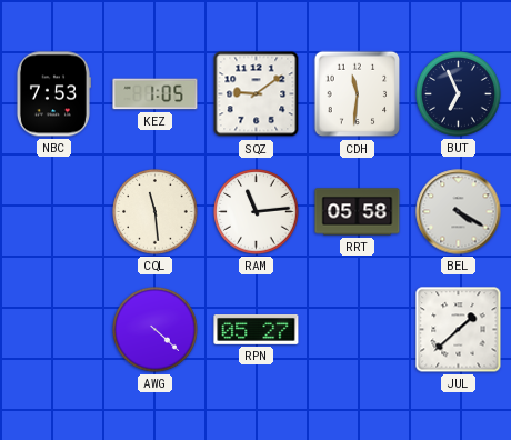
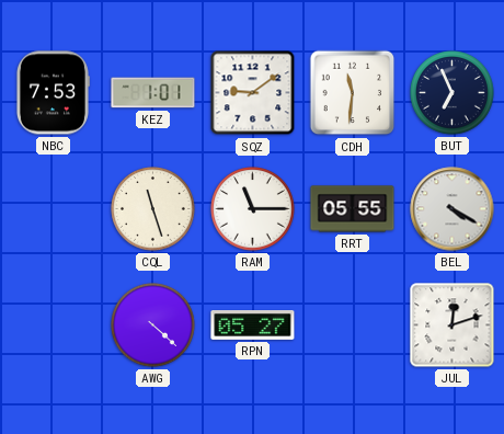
KEZ: 1:05 -> 1:01 (153, 93)
CQL: 11:29 -> 11:27 (153, 209)
RAM: 11:14 -> 11:15 (253, 209)
RRT: 05:58 -> 05:55 (353, 209)
JUL: 1:38 -> 12:12 (453, 325)
